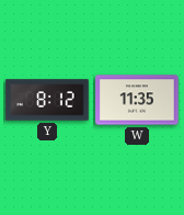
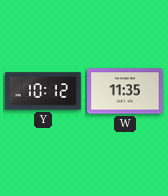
Y: 8:12 -> 10:12 (43, 91)
